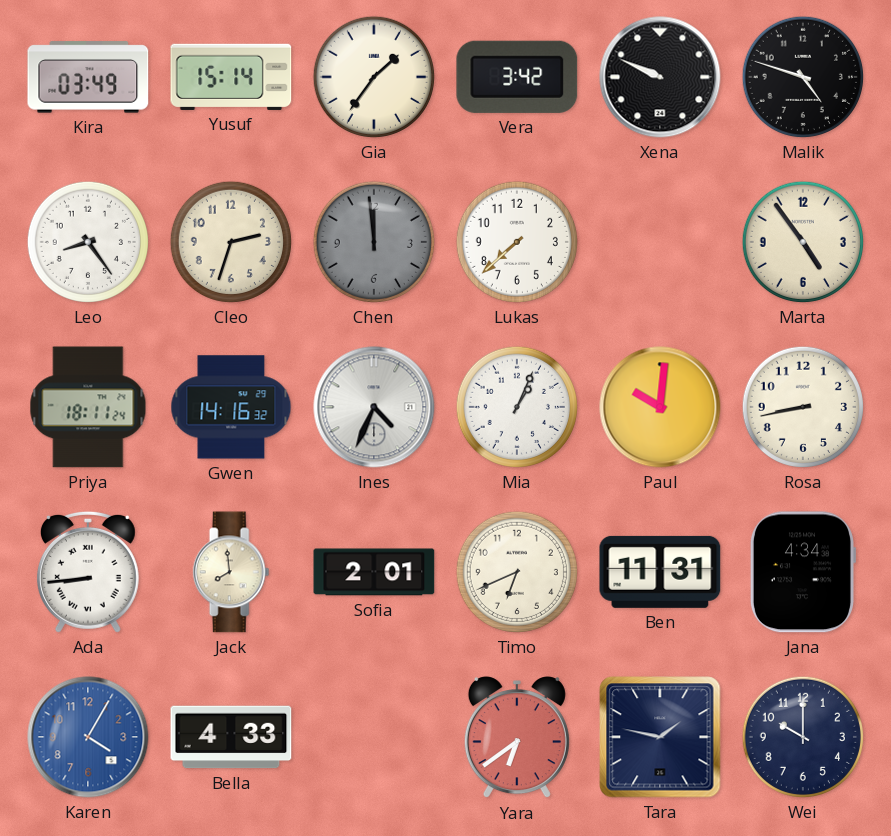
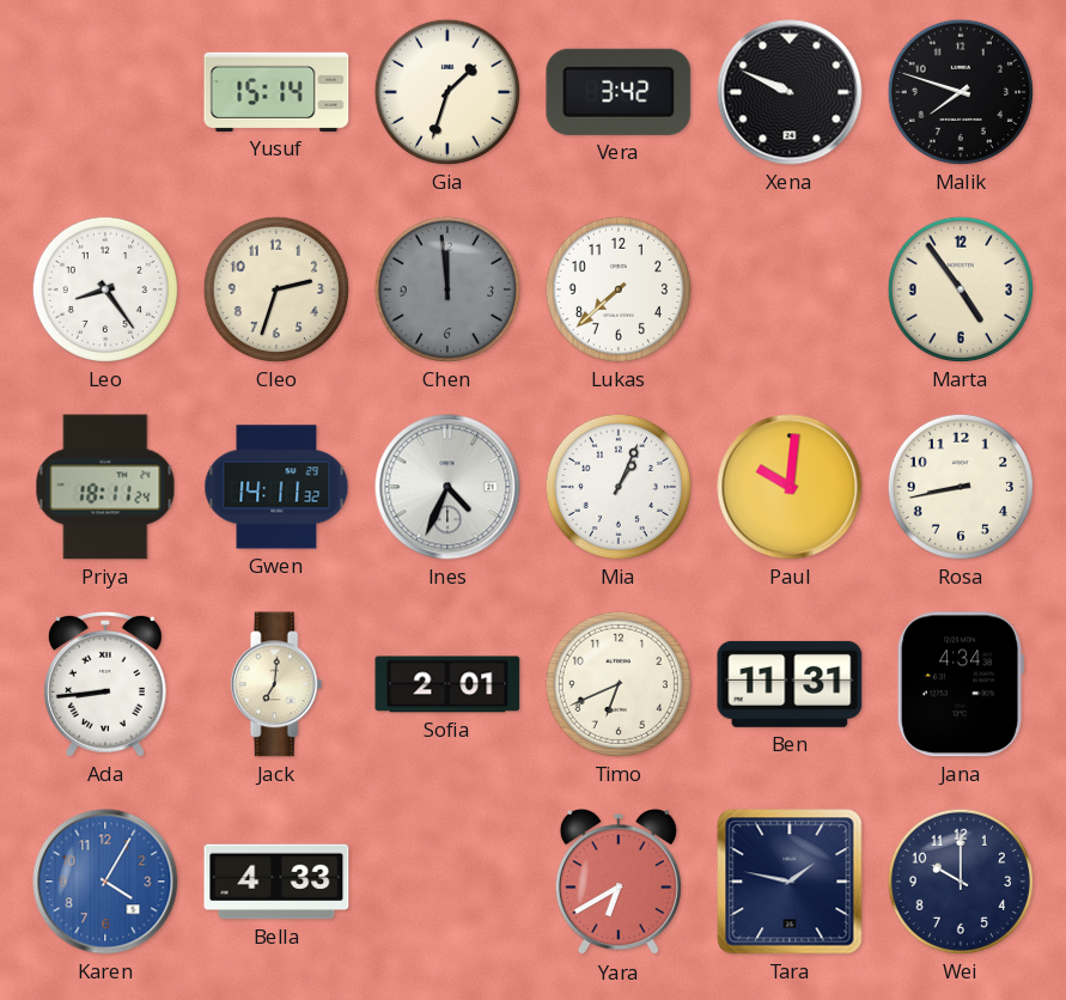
Kira: 03:49 -> none (88, 77)
Gia: 1:36 -> 1:33 (447, 92)
Malik: 4:48 -> 7:48 (961, 92)
Gwen: 14:16 -> 14:11 (276, 487)
Jack: 7:59 -> 7:01 (276, 684)
Yara: 6:39 -> 6:40 (619, 883)
